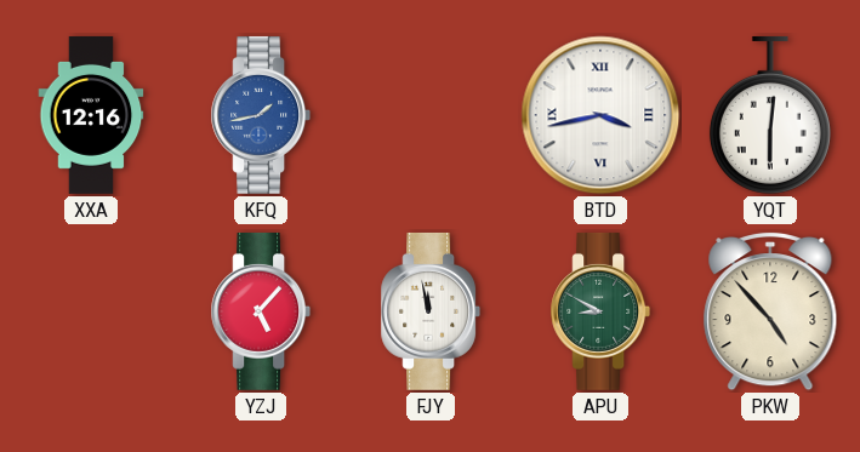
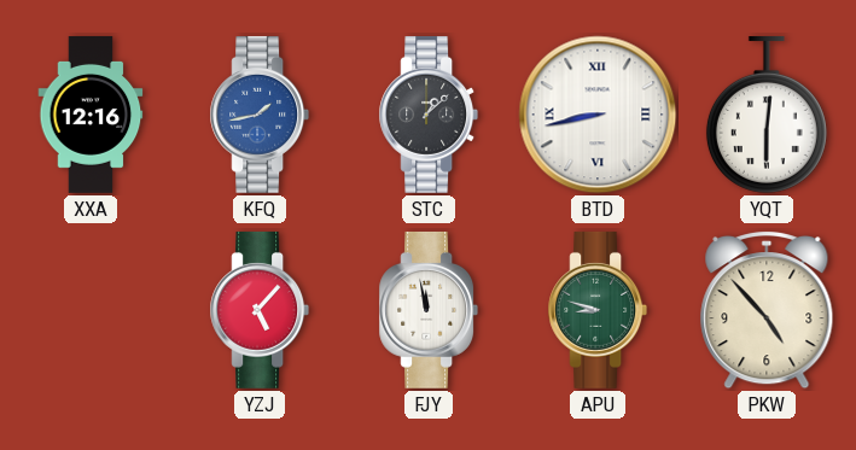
STC: none -> 1:08 (429, 115)
BTD: 3:43 -> 8:43 (598, 115)
APU: 8:50 -> 8:48 (598, 310)
